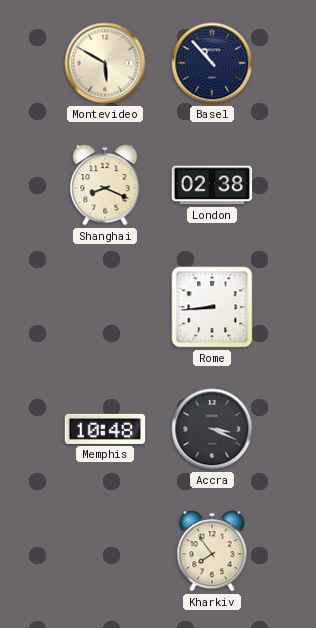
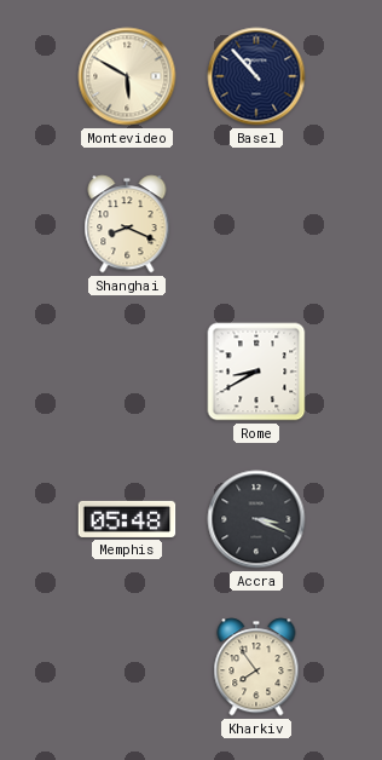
London: 02:38 -> none (212, 185)
Rome: 8:44 -> 8:40 (256, 372)
Memphis: 10:48 -> 05:48 (127, 519)
